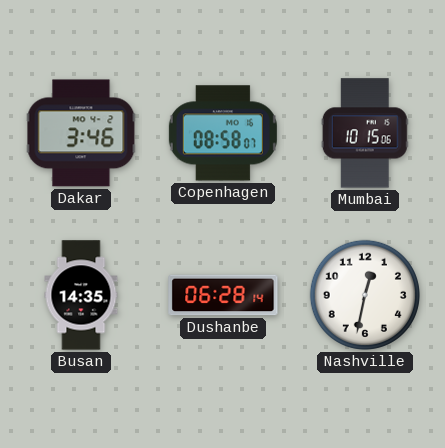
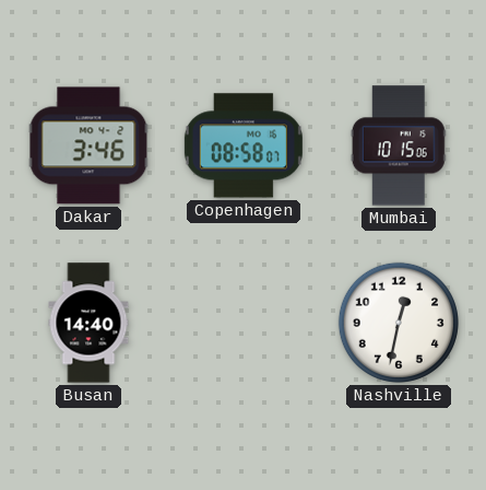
Busan: 14:35 -> 14:40 (88, 323)
Dushanbe: 06:28 -> none (223, 295)
